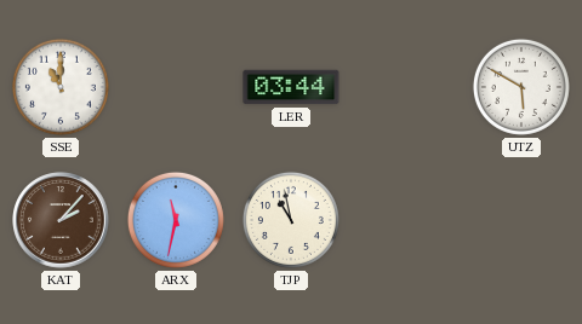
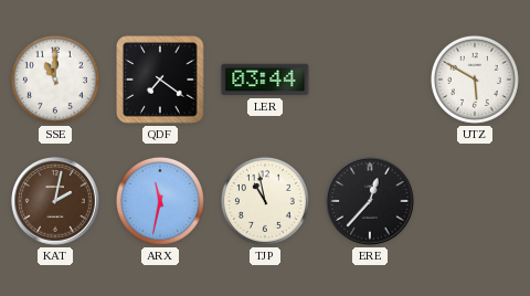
QDF: none -> 7:21 (161, 81)
KAT: 2:07 -> 2:02 (55, 201)
ERE: none -> 12:37 (370, 201)
